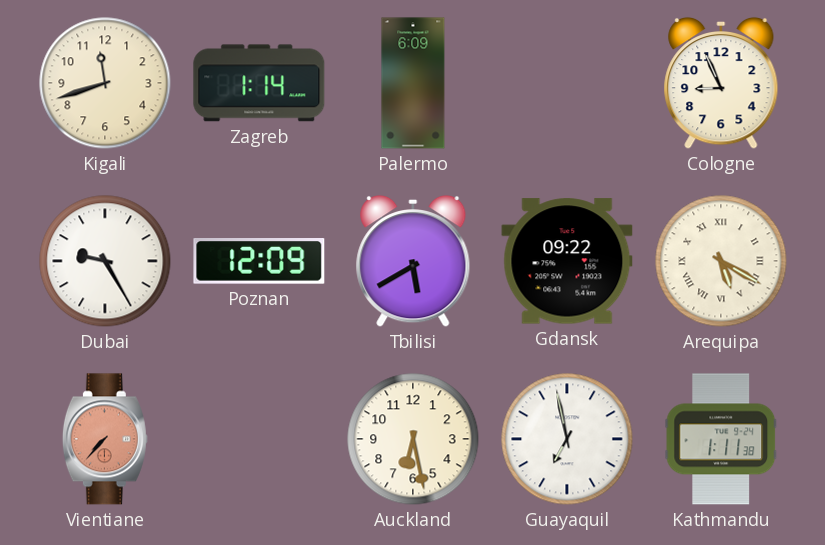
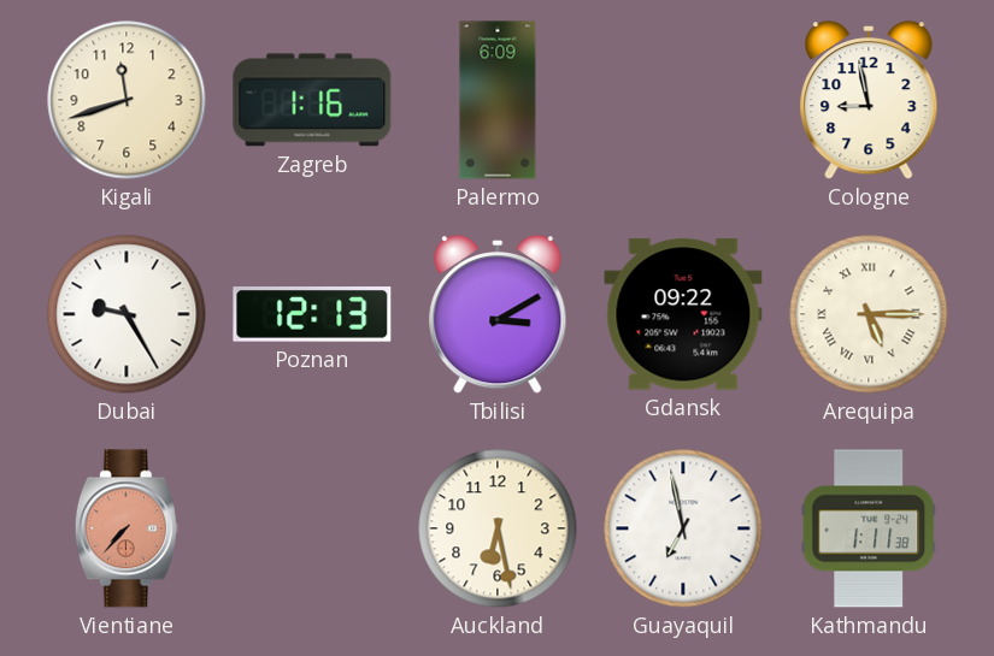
Zagreb: 1:14 -> 1:16 (312, 100)
Cologne: 8:56 -> 8:58 (869, 100)
Poznan: 12:09 -> 12:13 (312, 314)
Tbilisi: 5:40 -> 3:10 (498, 314)
Arequipa: 5:20 -> 5:15 (869, 314)
